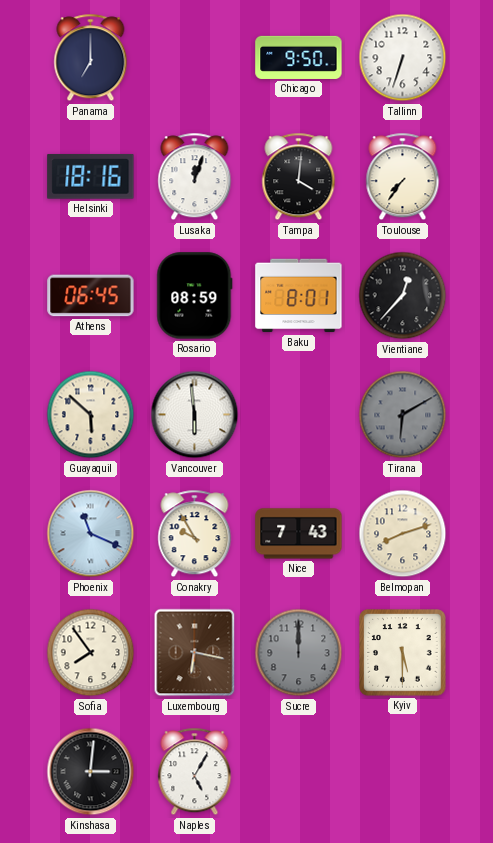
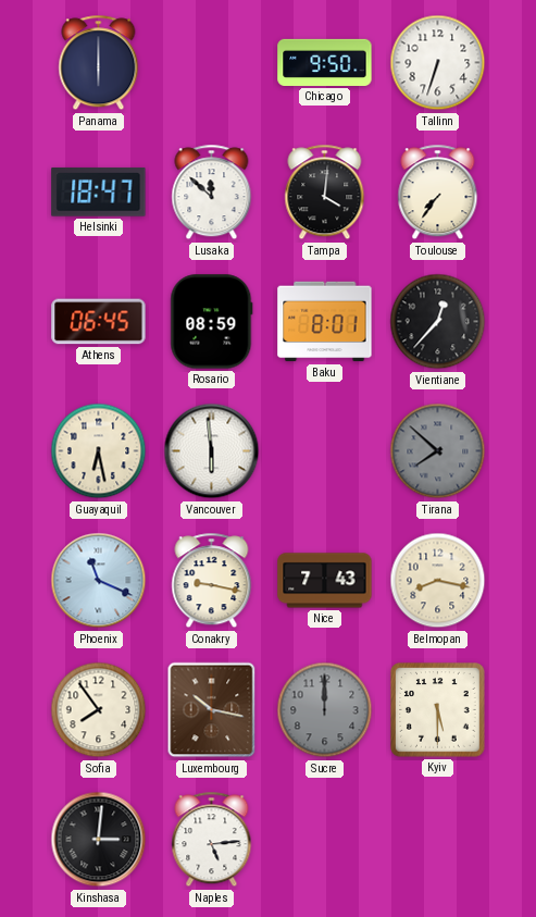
Panama: 7:00 -> 6:00 (99, 63)
Helsinki: 18:16 -> 18:47 (99, 191)
Lusaka: 12:03 -> 11:52 (212, 193)
Guayaquil: 5:52 -> 6:28 (99, 451)
Tirana: 6:10 -> 7:52 (438, 451)
Conakry: 9:55 -> 9:17 (212, 581)
Belmopan: 8:12 -> 8:17 (438, 581)
Luxembourg: 6:17 -> 10:17 (212, 710)
Naples: 5:05 -> 5:14 (212, 840)
